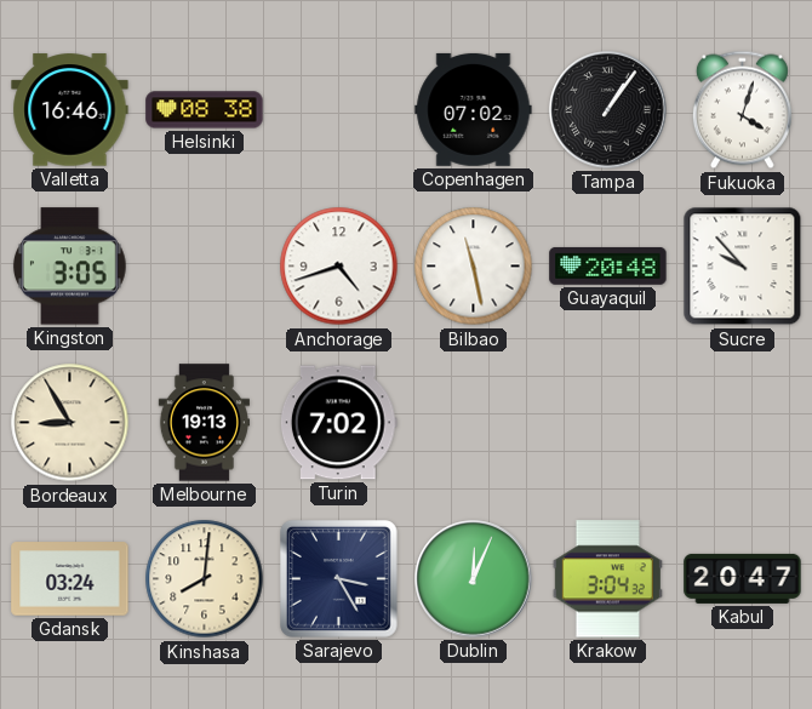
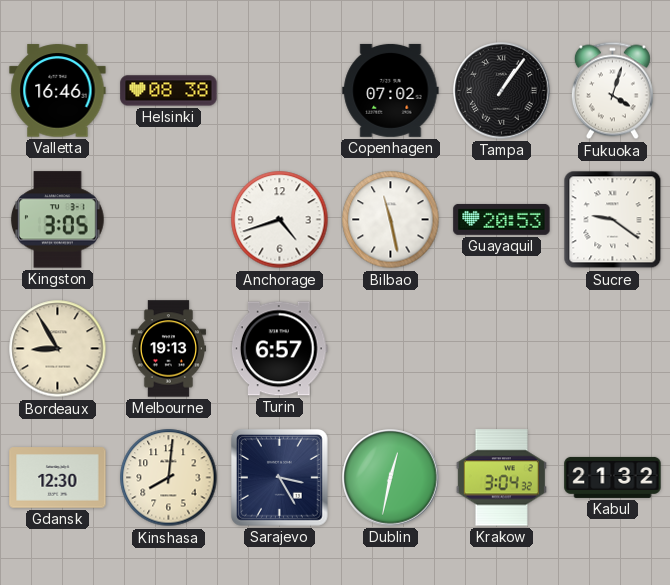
Guayaquil: 20:48 -> 20:53 (502, 219)
Sucre: 9:53 -> 9:21 (613, 220)
Turin: 7:02 -> 6:57 (279, 349)
Gdansk: 03:24 -> 12:30 (58, 478)
Dublin: 12:04 -> 12:32 (391, 478)
Kabul: 20:47 -> 21:32 (613, 477)
